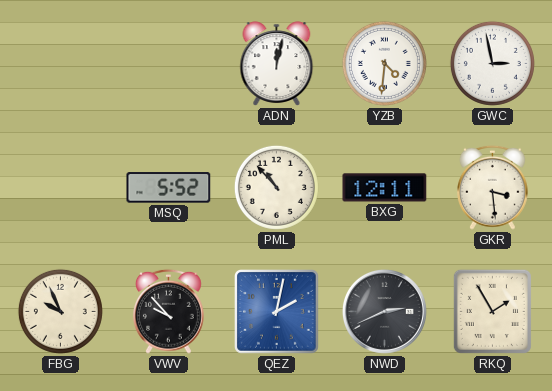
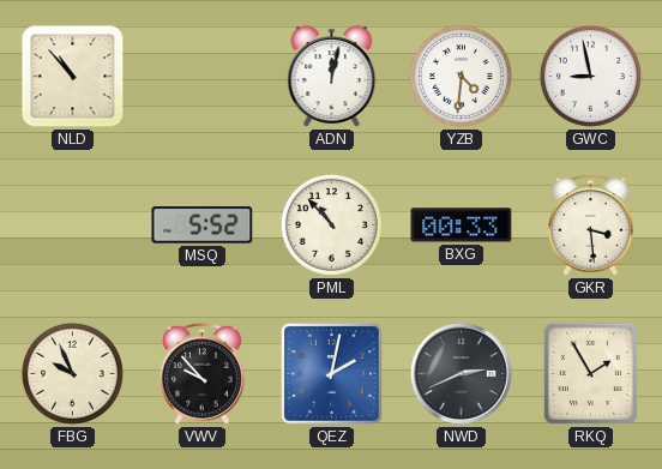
NLD: none -> 10:53 (73, 77)
GWC: 2:58 -> 8:58 (590, 76)
BXG: 12:11 -> 00:33 (462, 226)
